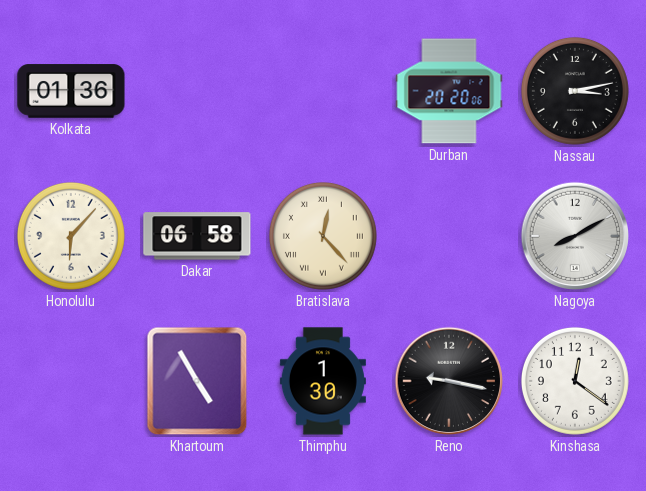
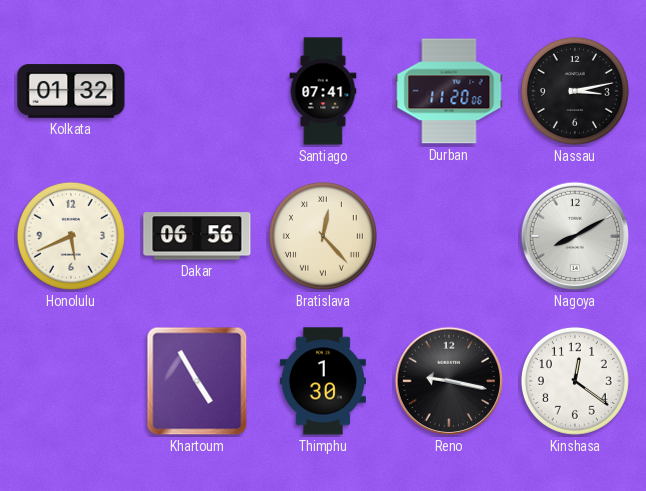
Kolkata: 01:36 -> 01:32 (71, 91)
Santiago: none -> 07:41 (323, 91)
Durban: 20:20 -> 11:20 (449, 91)
Honolulu: 6:07 -> 5:41 (71, 236)
Dakar: 06:58 -> 06:56 (197, 236)
